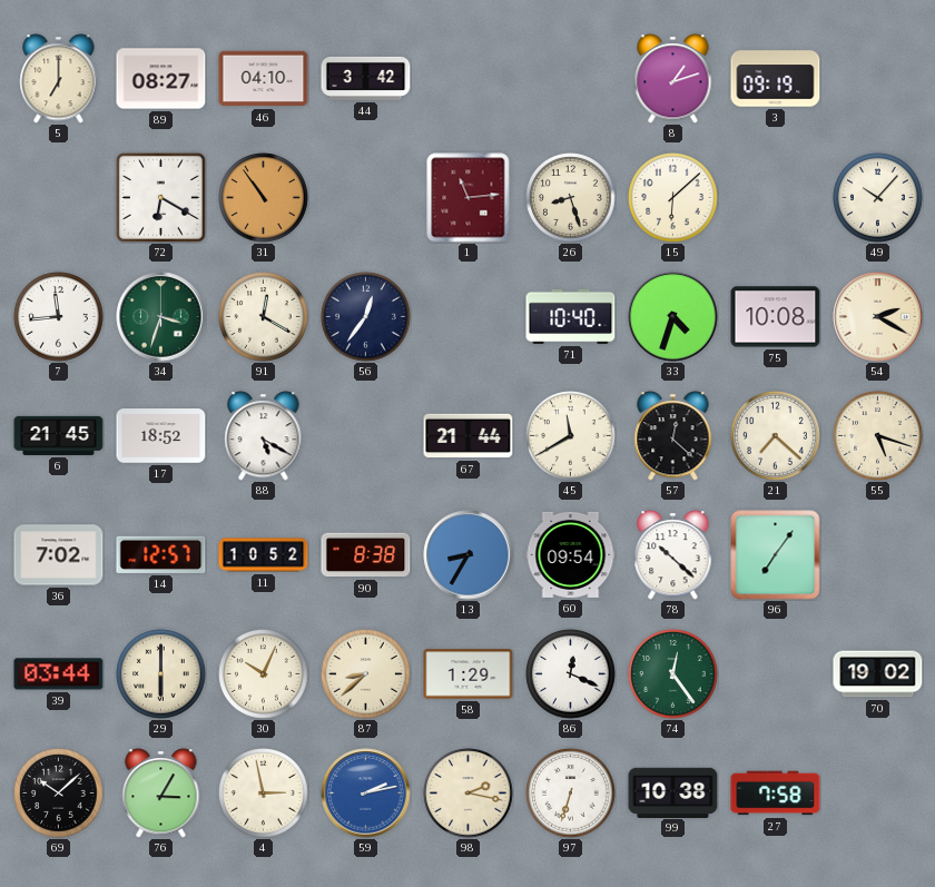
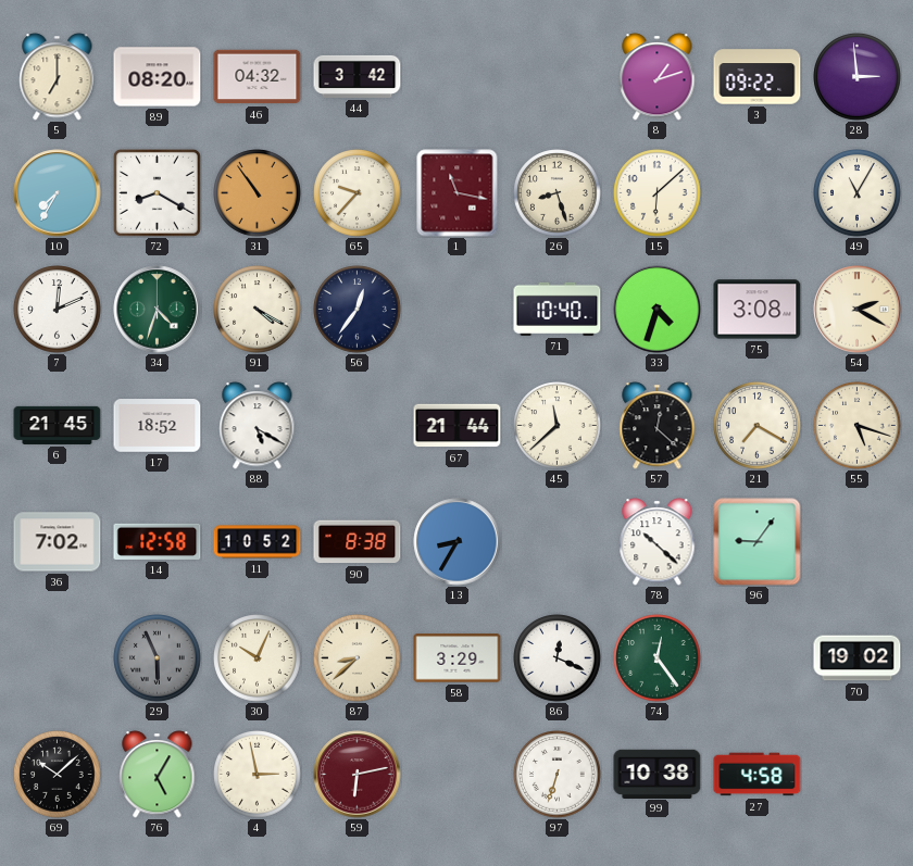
89: 08:27 -> 08:20 (158, 77)
46: 04:10 -> 04:32 (258, 77)
3: 09:19 -> 09:22 (758, 77)
28: none -> 2:59 (858, 77)
10: none -> 7:35 (58, 193)
72: 6:20 -> 8:20 (157, 192)
65: none -> 9:37 (358, 193)
1: 11:14 -> 11:17 (458, 193)
49: 10:07 -> 11:05 (858, 193)
7: 11:44 -> 12:11 (58, 310)
34: 3:33 -> 4:33 (158, 310)
91: 12:20 -> 4:20 (258, 310)
75: 10:08 -> 3:08 (758, 310)
45: 11:40 -> 11:38 (558, 426)
21: 7:22 -> 7:20 (758, 426)
14: 12:57 -> 12:58 (158, 541)
60: 09:54 -> none (571, 554)
96: 7:06 -> 9:06 (758, 542)
39: 03:44 -> none (59, 674)
29: 6:00 -> 5:56 (158, 658)
29 dial: cream -> grey (158, 658)
58: 1:29 -> 3:29 (458, 658)
76: 3:05 -> 5:05 (158, 775)
59: 2:13 -> 6:13 (358, 775)
59 dial: blue -> burgundy (358, 775)
98: 2:17 -> none (469, 794)
27: 7:58 -> 4:58 (758, 775)
